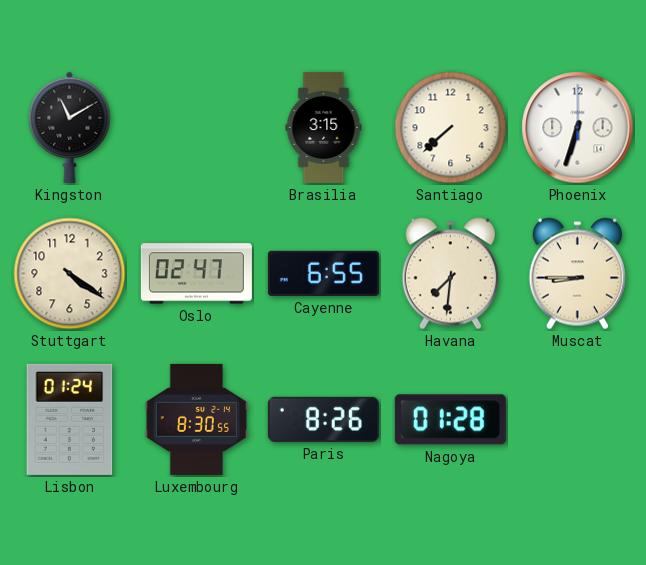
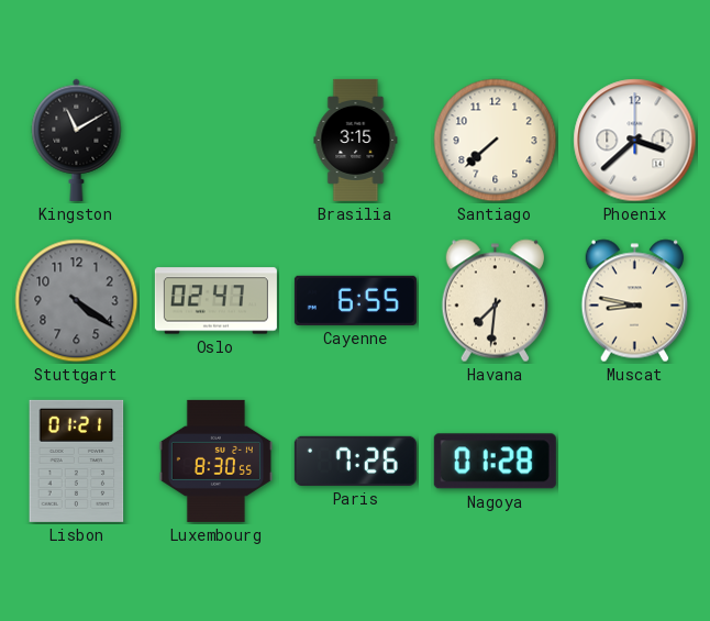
Phoenix: 6:33 -> 3:38 (635, 141)
Stuttgart dial: cream -> grey (77, 301)
Muscat: 8:45 -> 8:47 (634, 301)
Lisbon: 01:24 -> 01:21 (77, 461)
Paris: 8:26 -> 7:26 (355, 461)
